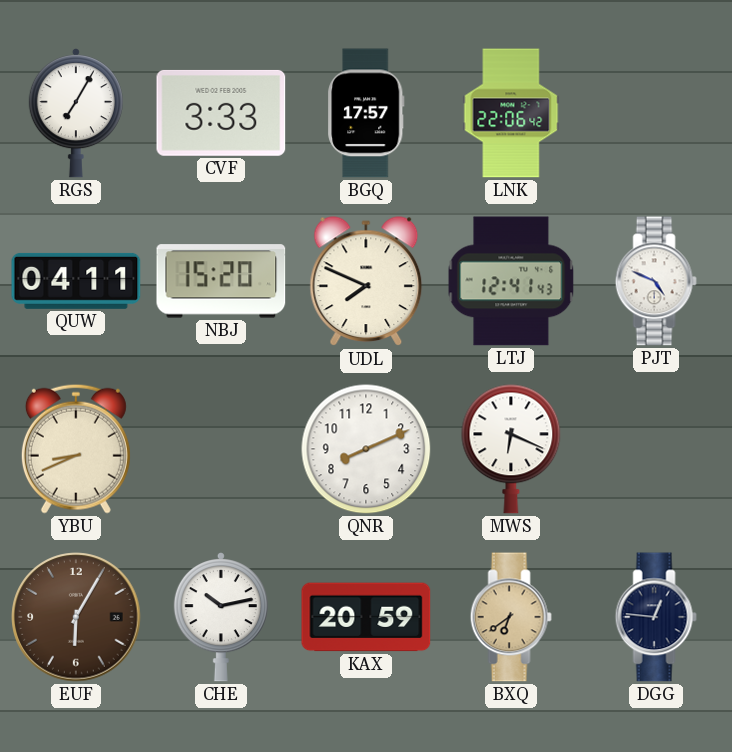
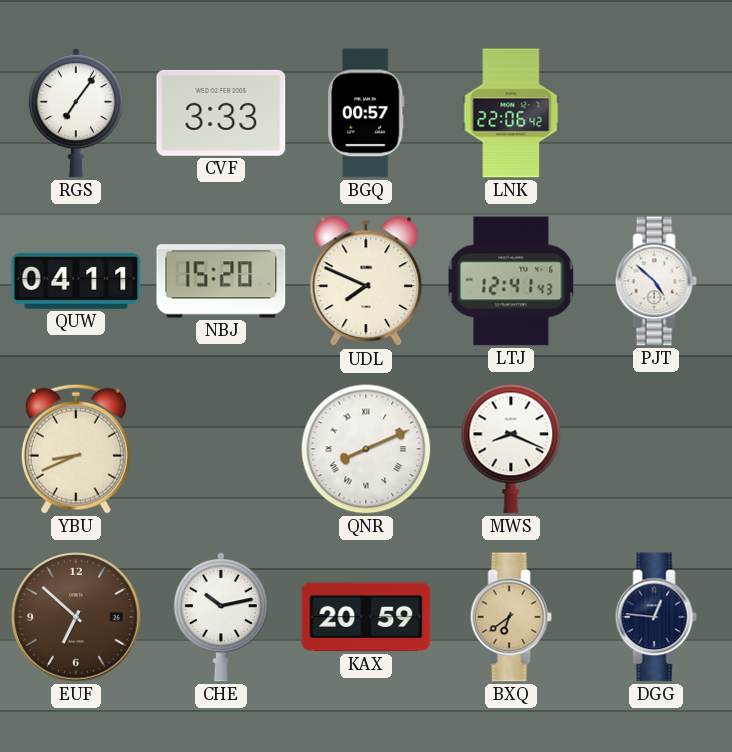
RGS: 7:05 -> 7:06 (76, 114)
BGQ: 17:57 -> 00:57 (366, 113)
PJT: 4:49 -> 4:52 (656, 281)
QNR numerals: Arabic -> Roman (366, 449)
MWS: 6:19 -> 8:19 (511, 449)
EUF: 6:05 -> 6:52 (76, 617)
